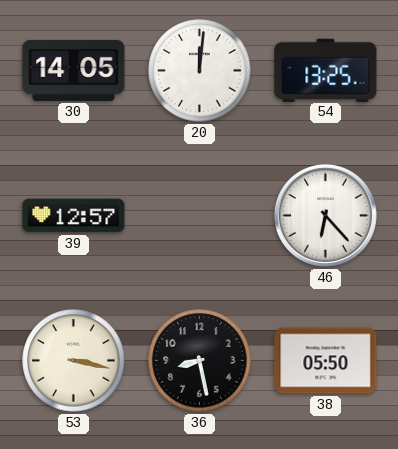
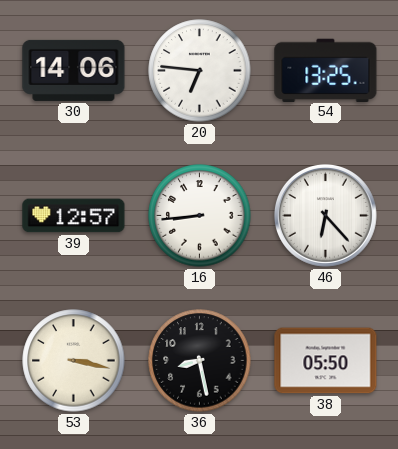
30: 14:05 -> 14:06 (74, 70)
20: 12:01 -> 6:46 (200, 71)
16: none -> 8:44 (200, 216)
